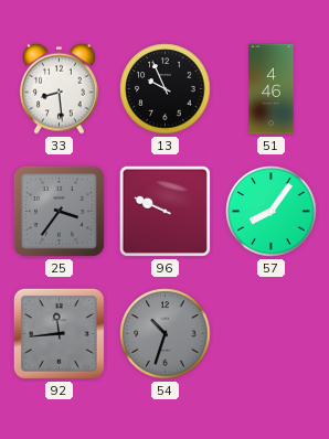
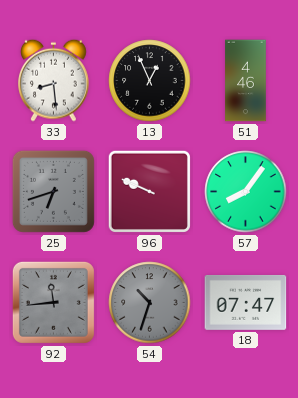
13: 9:56 -> 12:56 (150, 81)
25: 3:36 -> 6:42 (53, 191)
18: none -> 07:47 (246, 302)
